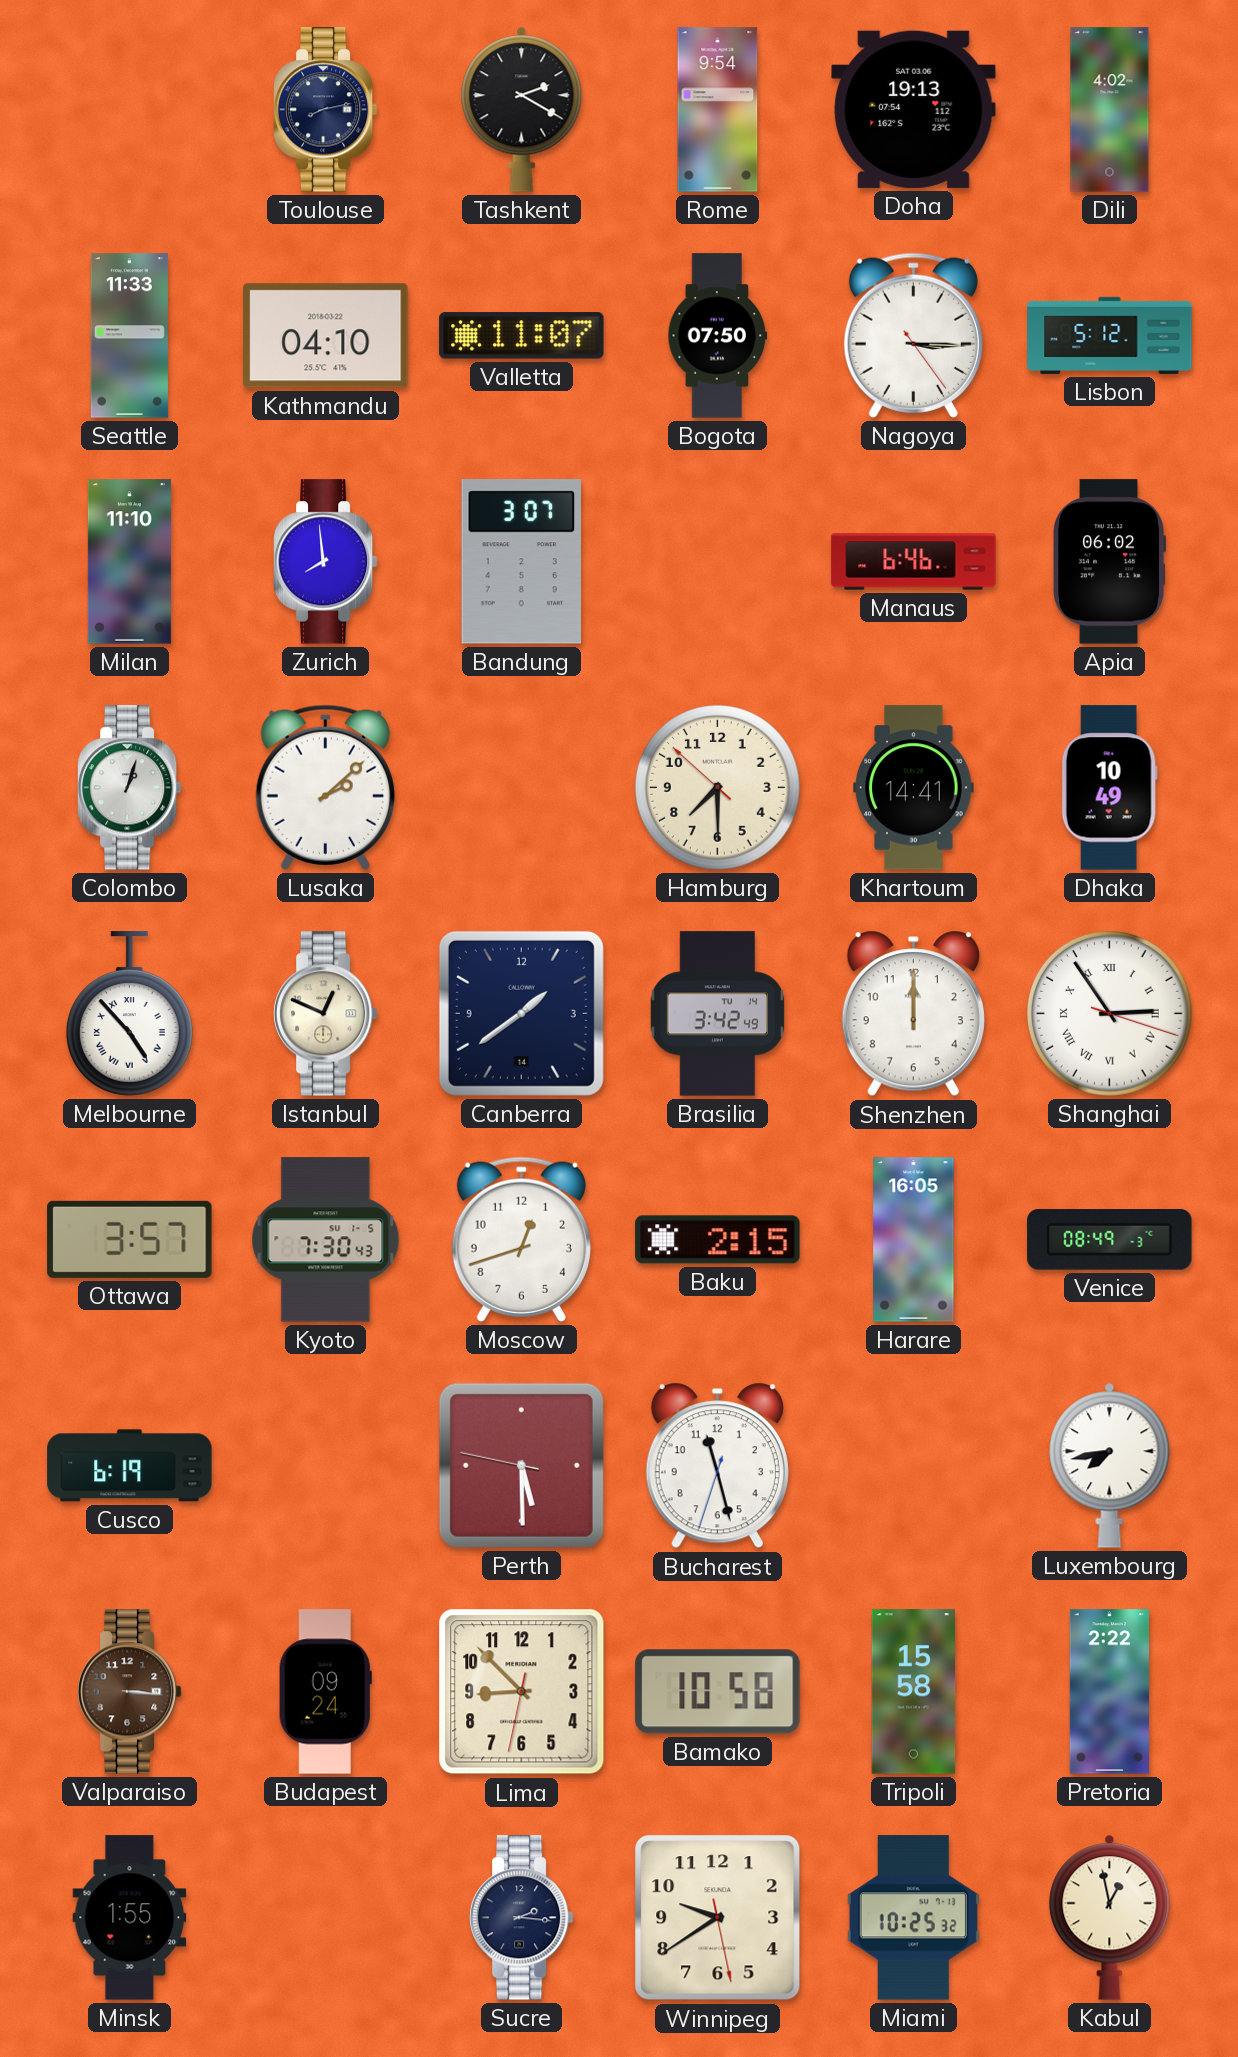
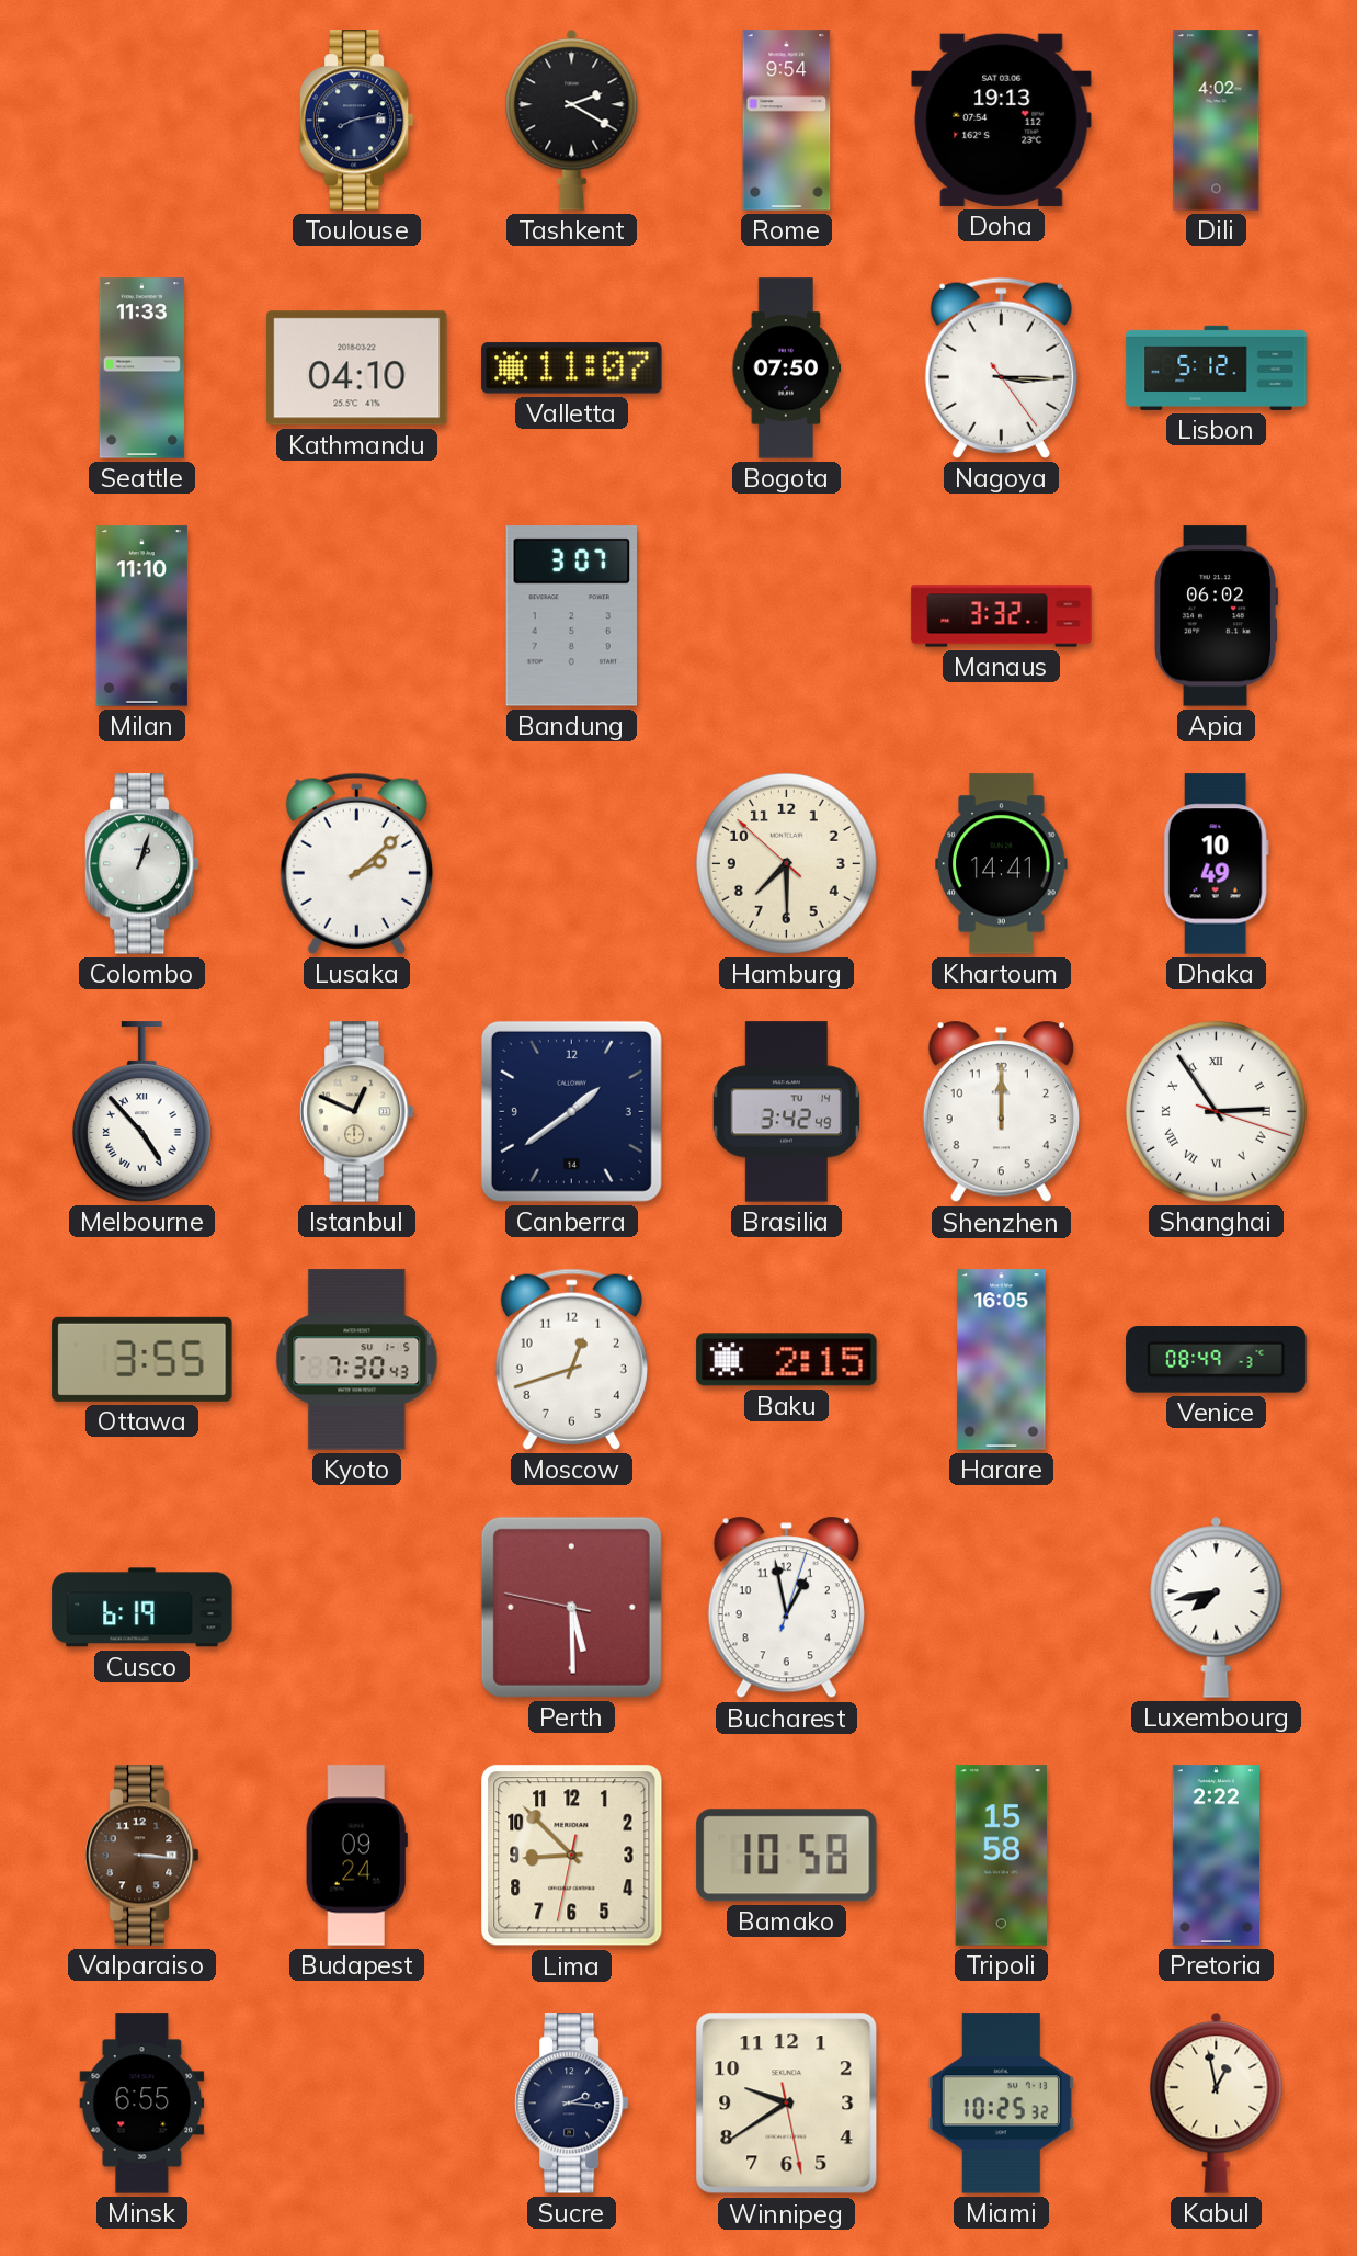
Zurich: 7:59 -> none (325, 562)
Manaus: 6:46 -> 3:32 (1002, 616)
Ottawa: 3:57 -> 3:55 (142, 1359)
Bucharest: 11:27 -> 12:58 (786, 1608)
Minsk: 1:55 -> 6:55 (142, 2104)
